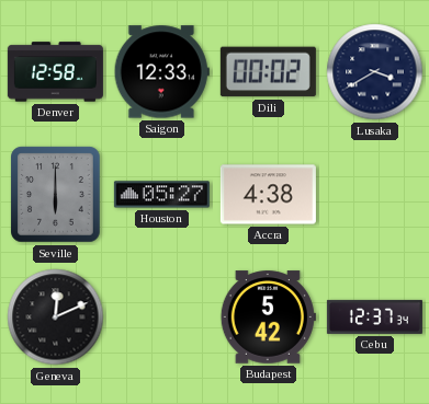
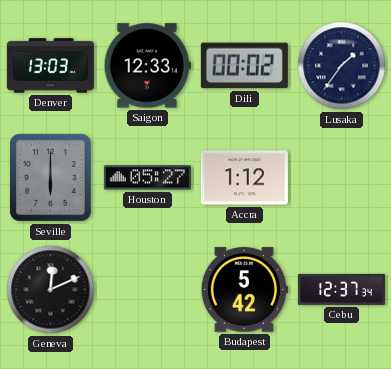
Denver: 12:58 -> 13:03 (50, 66)
Lusaka: 3:40 -> 1:36 (342, 66)
Accra: 4:38 -> 1:12 (244, 178)
